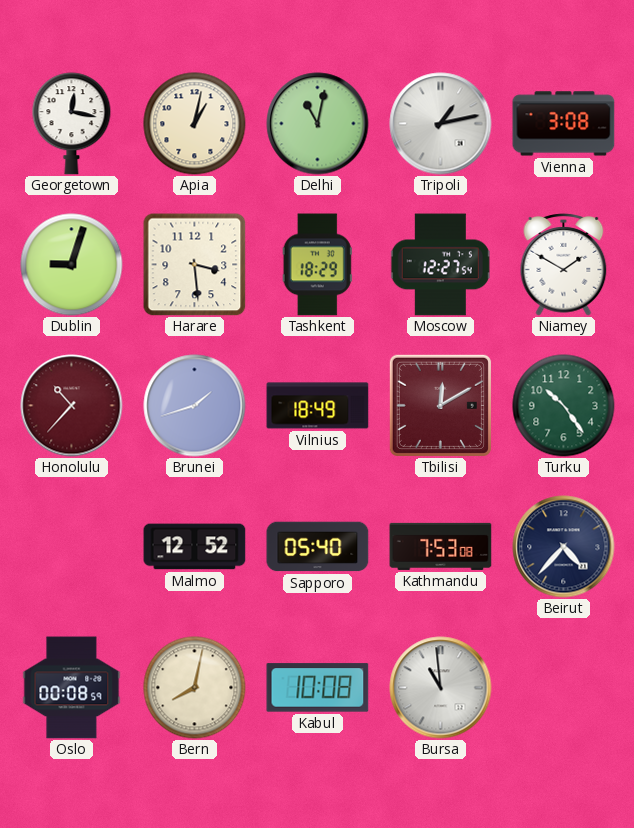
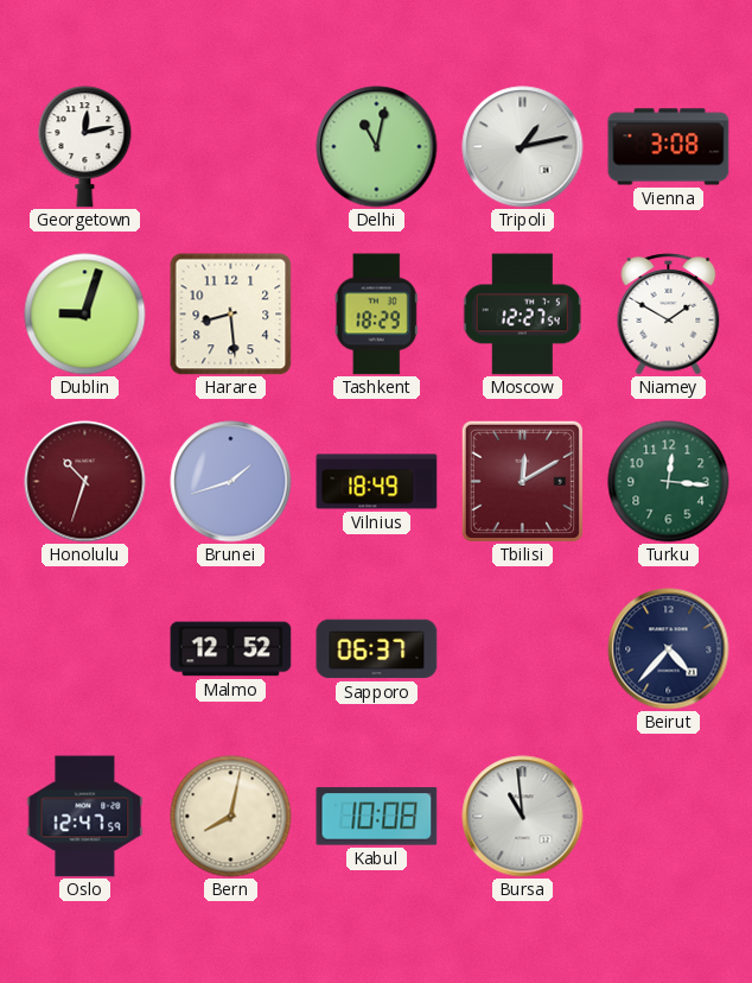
Georgetown: 12:17 -> 12:13 (85, 147)
Apia: 1:02 -> none (195, 124)
Harare: 3:29 -> 8:29 (231, 315)
Honolulu: 10:37 -> 10:33 (85, 482)
Turku: 10:24 -> 12:16 (669, 482)
Sapporo: 05:40 -> 06:37 (377, 649)
Kathmandu: 7:53 -> none (441, 546)
Oslo: 00:08 -> 12:47 (85, 817)
